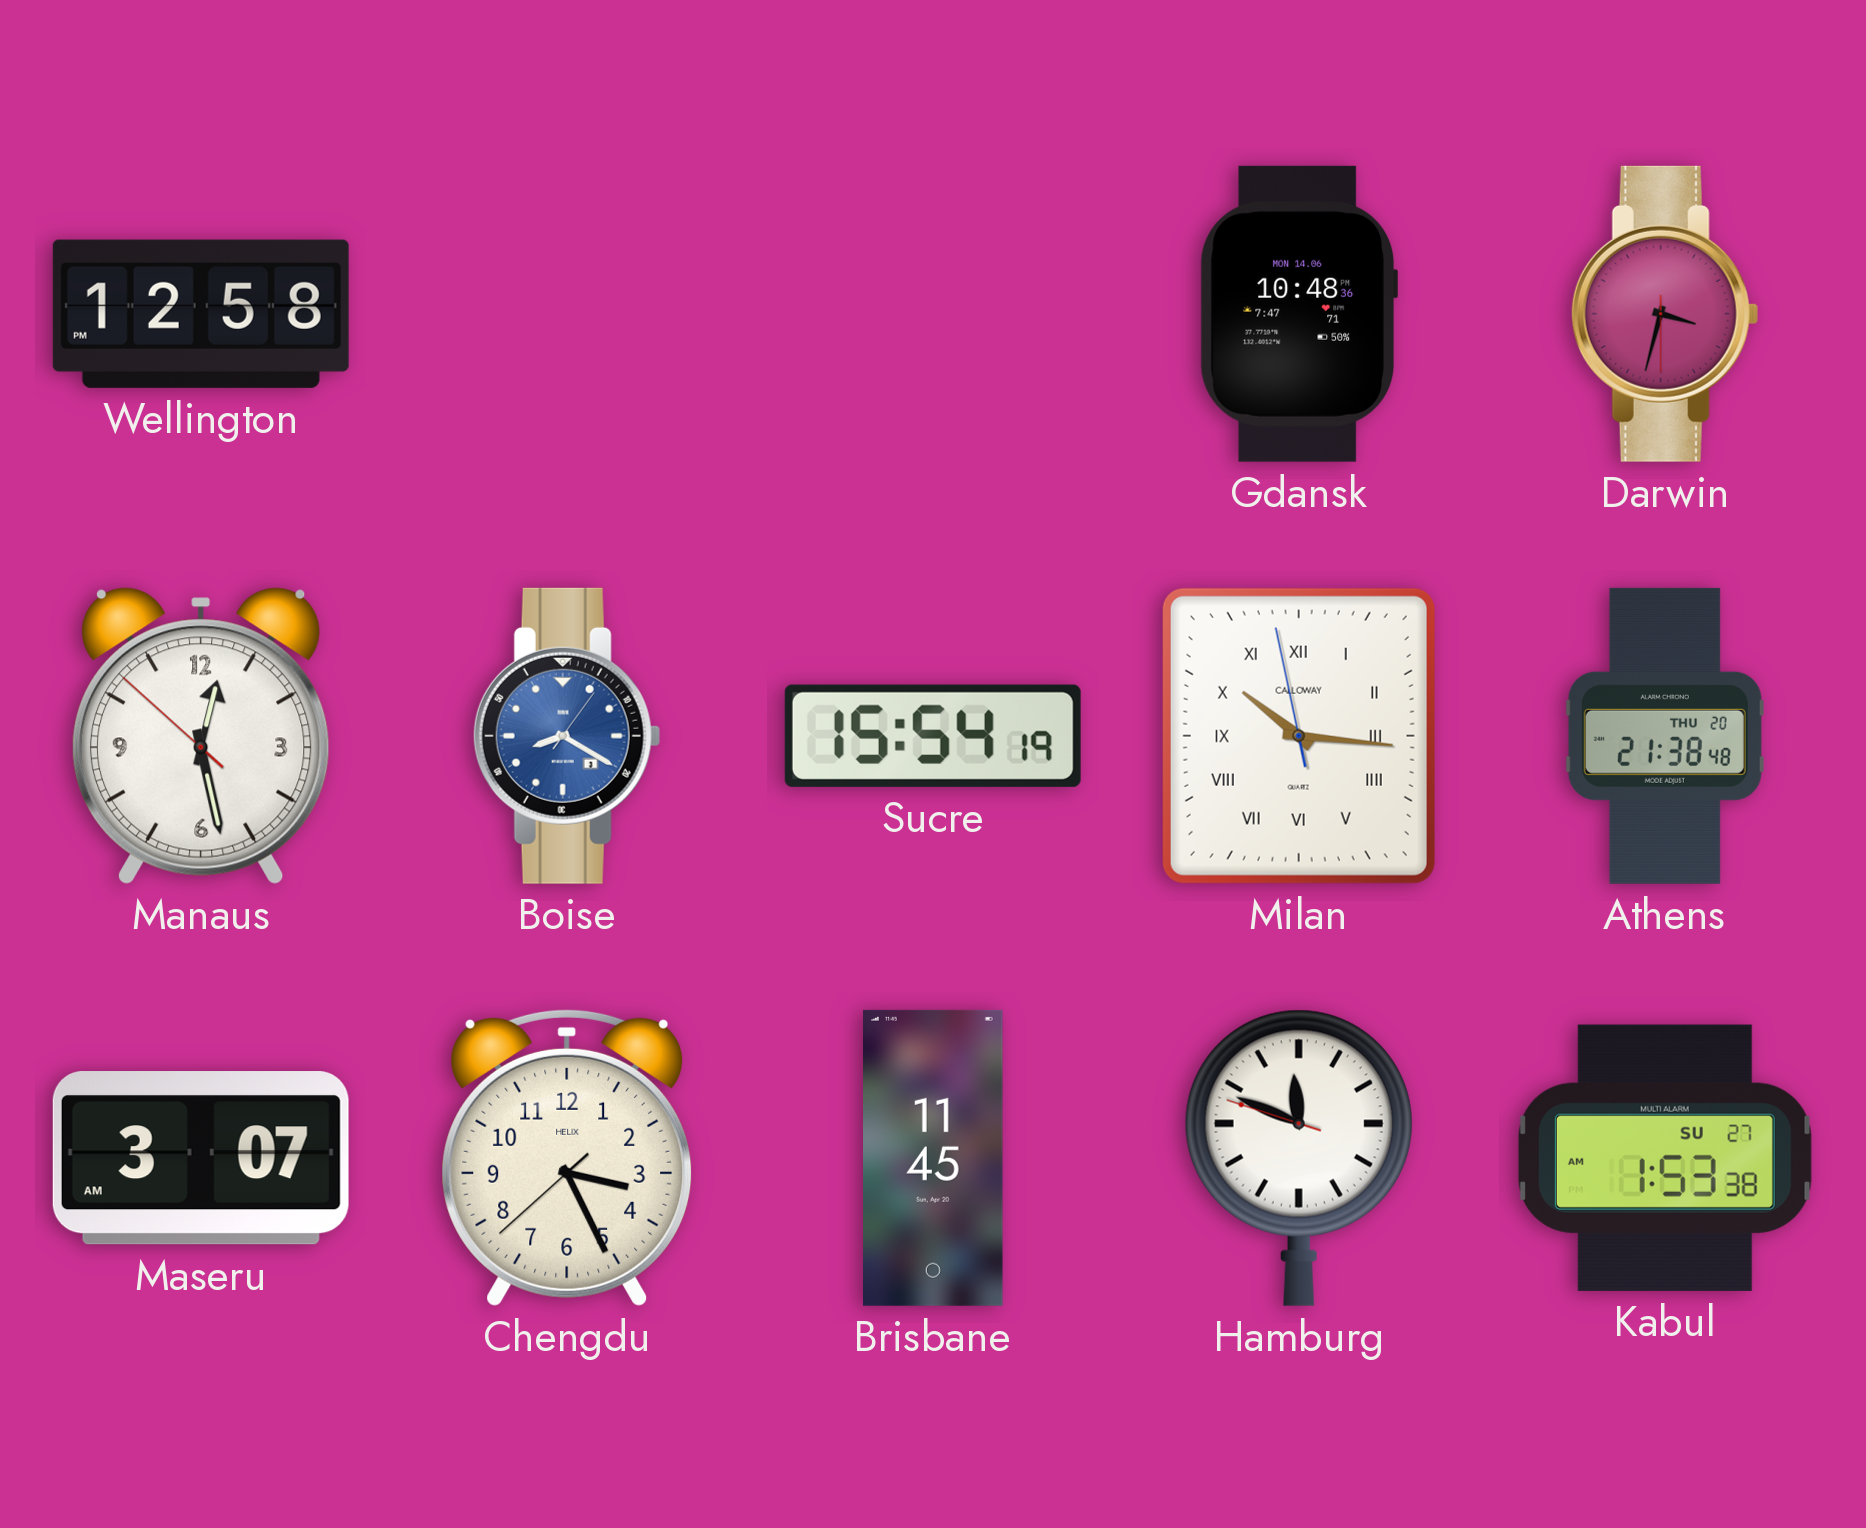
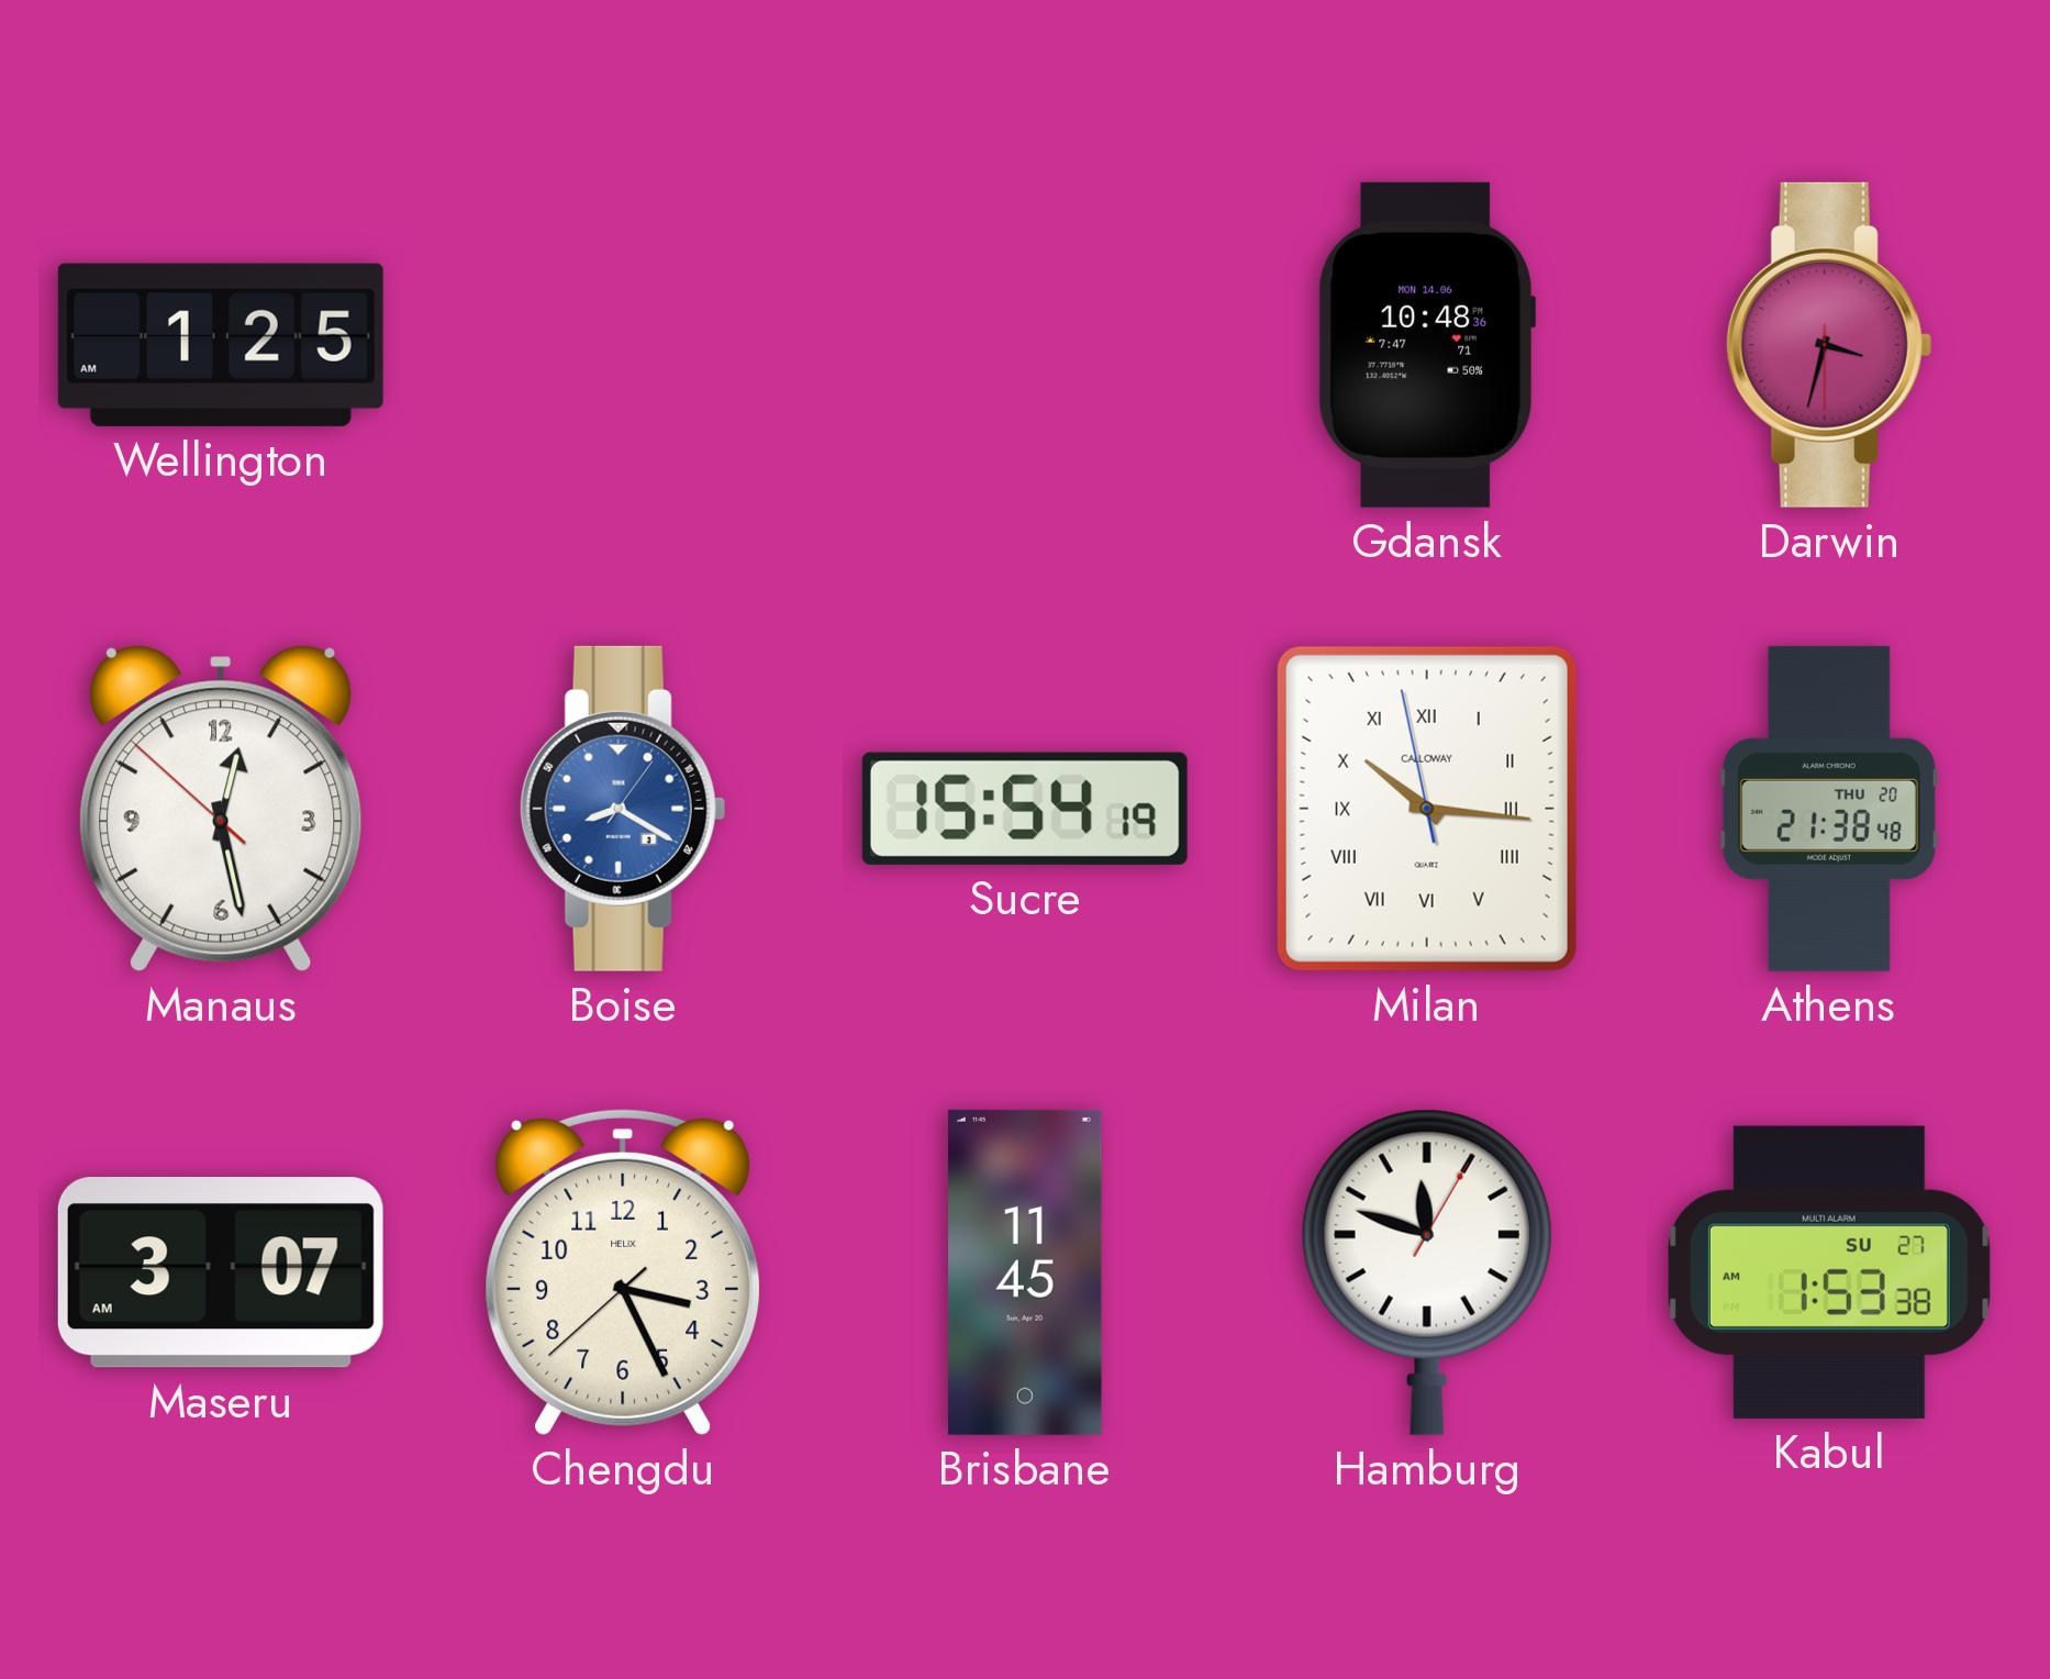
Wellington: 12:58 -> 1:25 (221, 345)
Hamburg: 11:48:48 -> 11:48:05 (1427, 1272)
